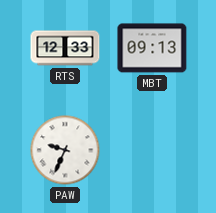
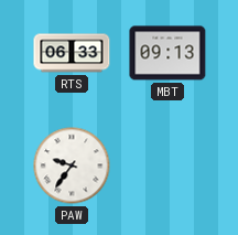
RTS: 12:33 -> 06:33 (72, 53)
PAW: 9:34 -> 9:36 (72, 165)
